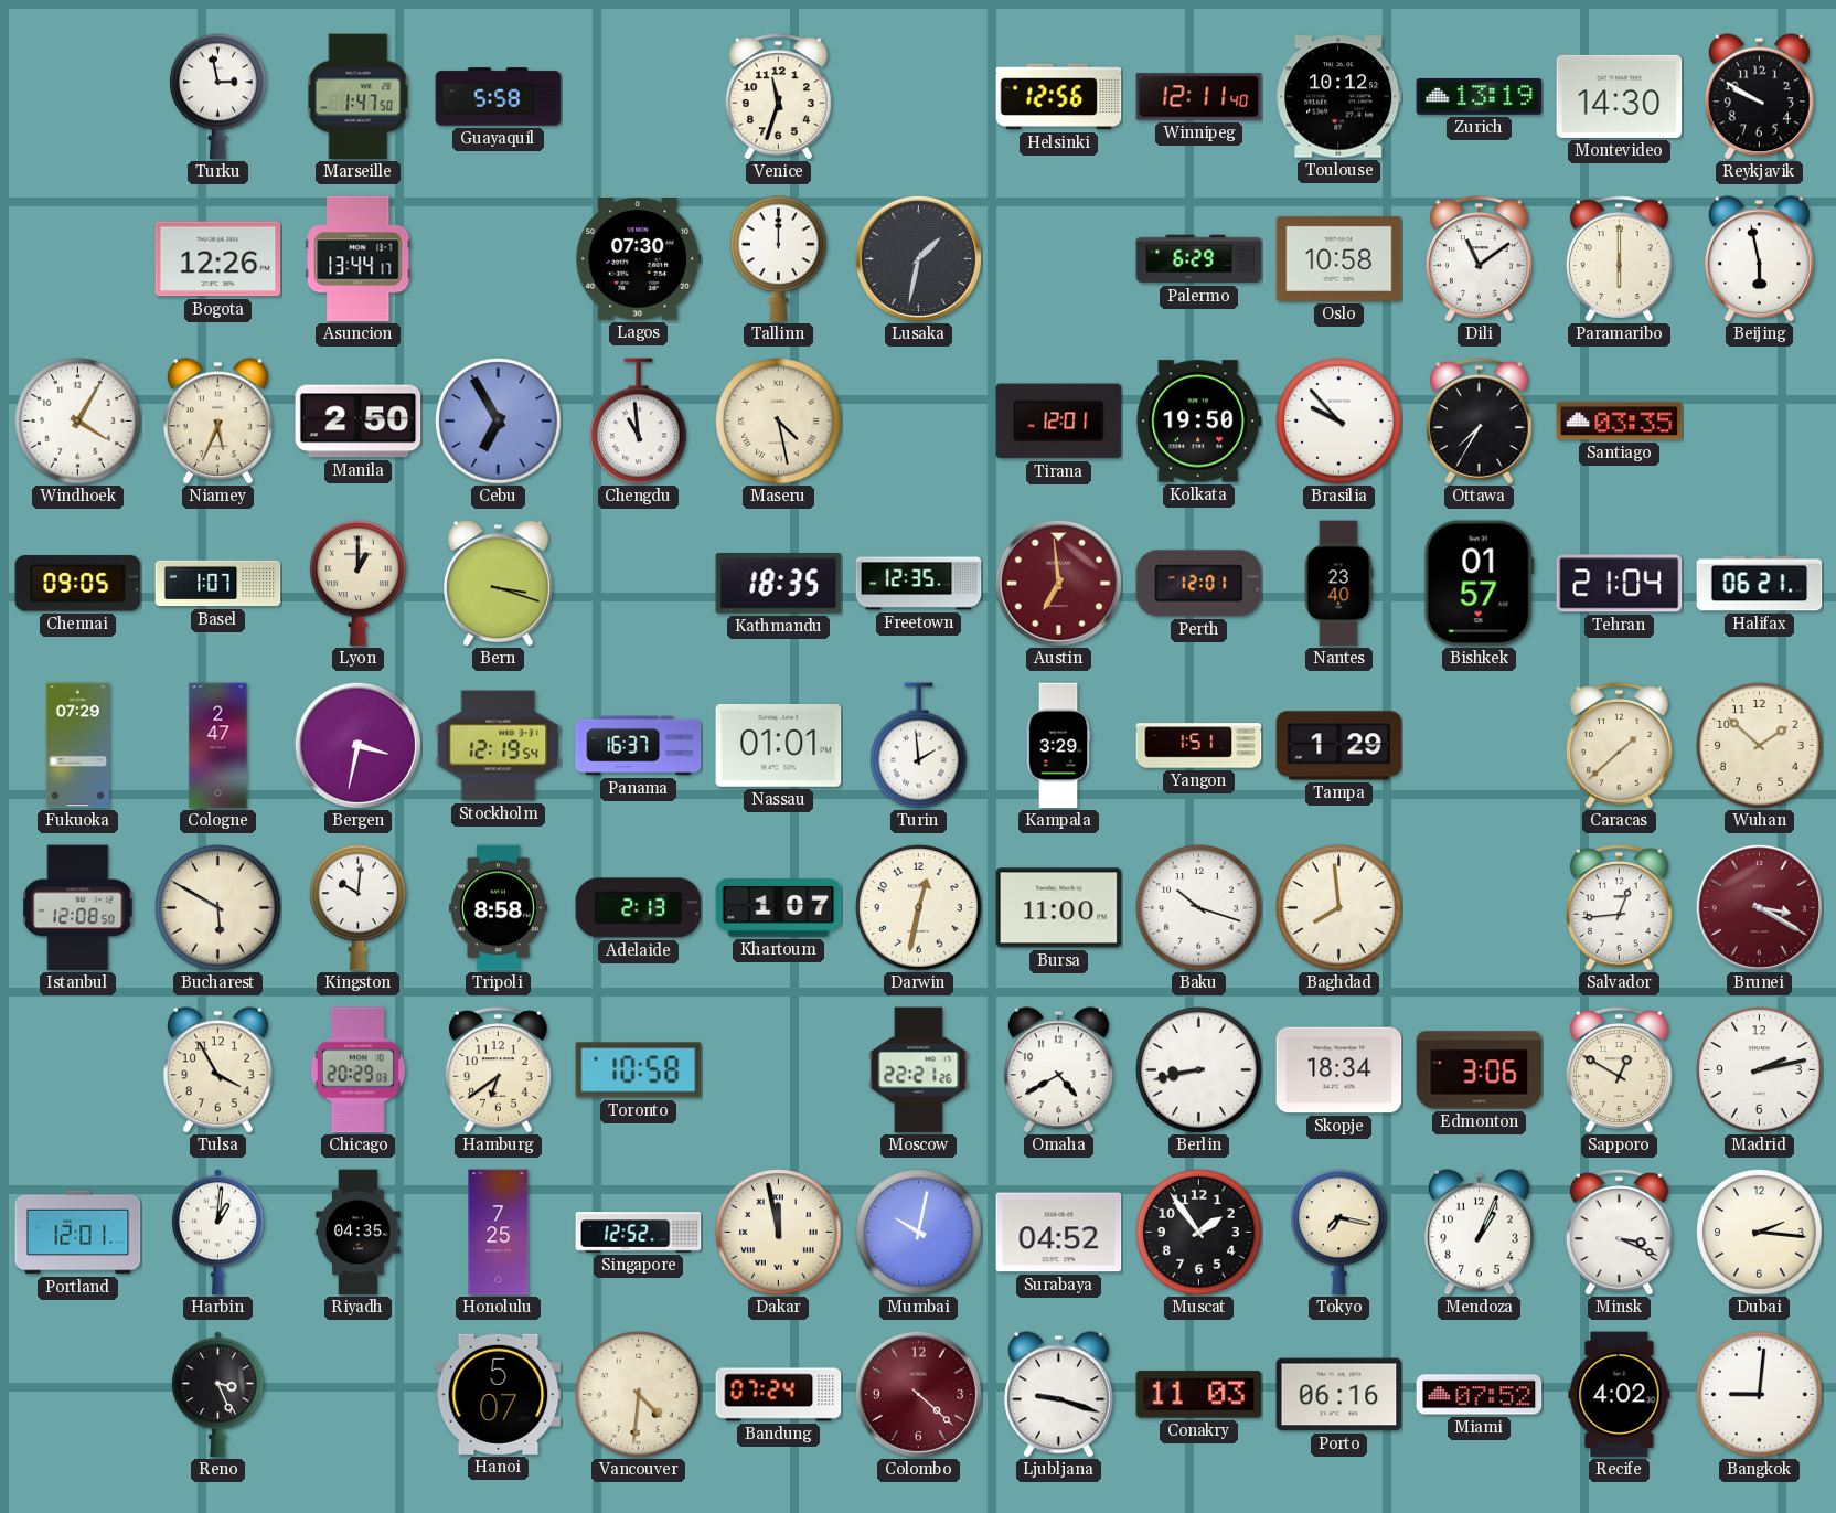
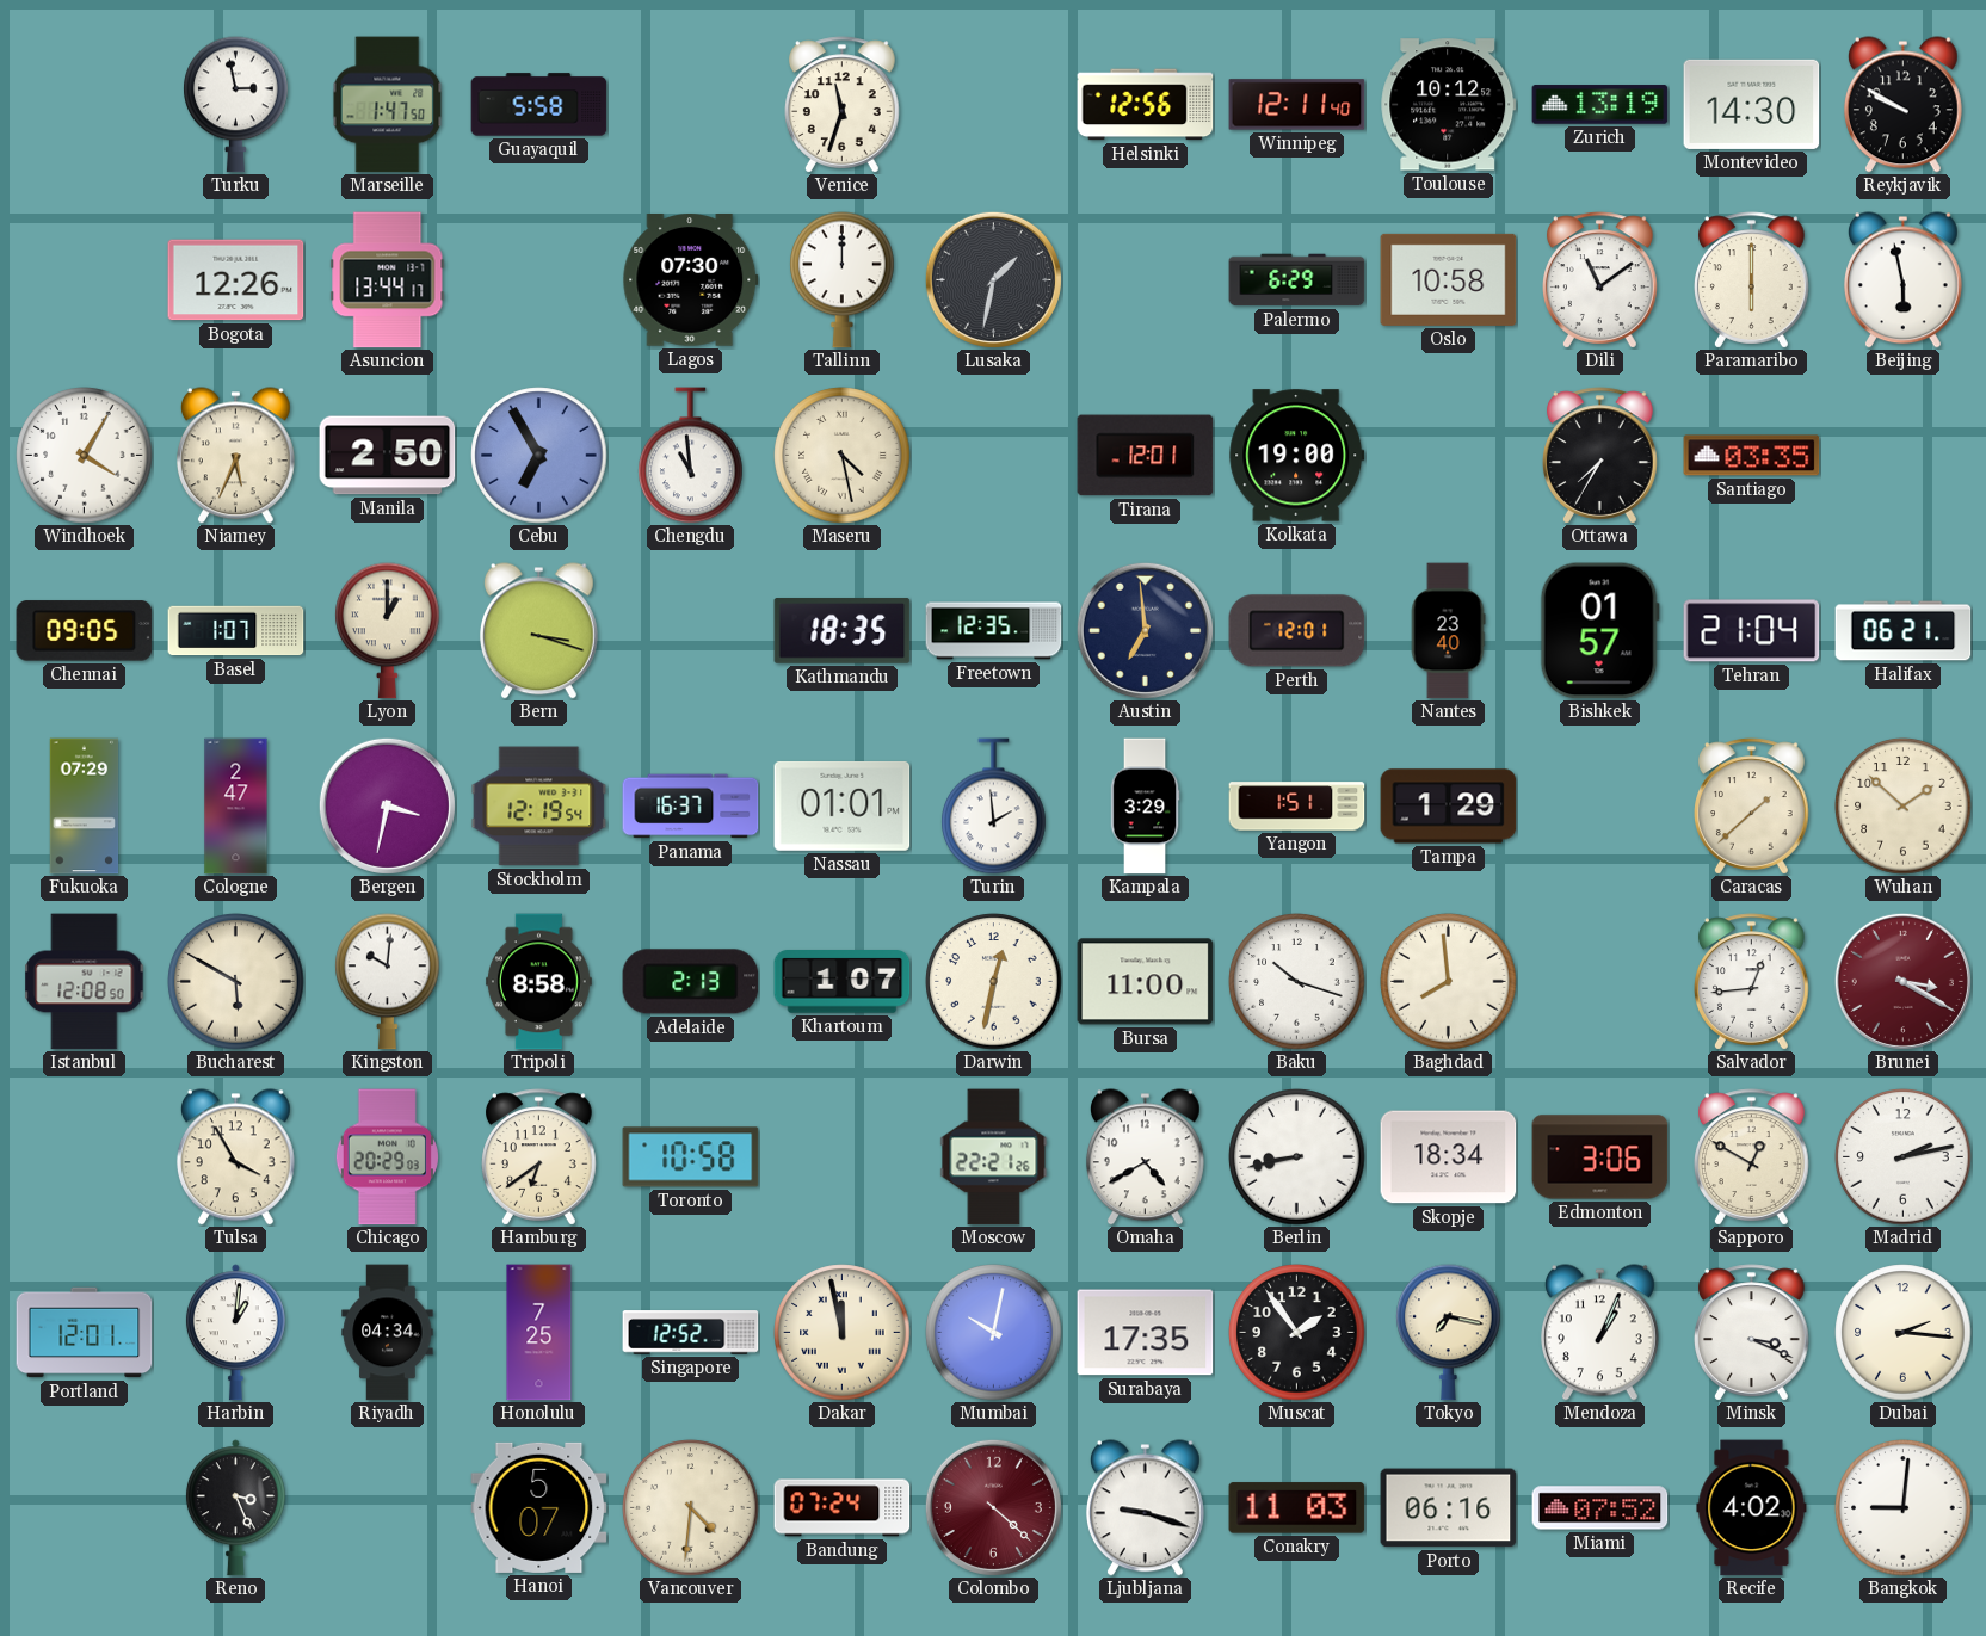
Kolkata: 19:50 -> 19:00 (1297, 456)
Brasilia: 9:53 -> none (1339, 422)
Austin dial: burgundy -> navy (1145, 630)
Riyadh: 04:35 -> 04:34 (388, 1333)
Surabaya: 04:52 -> 17:35 (1146, 1333)
